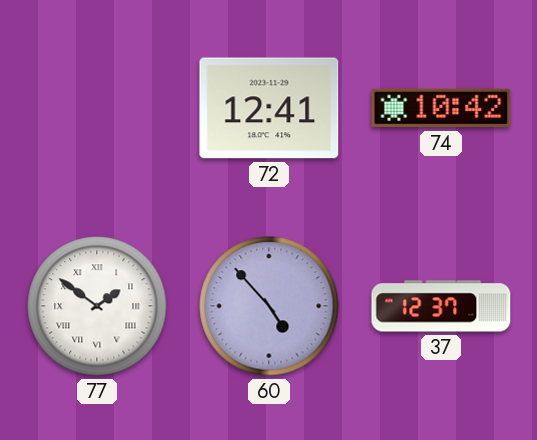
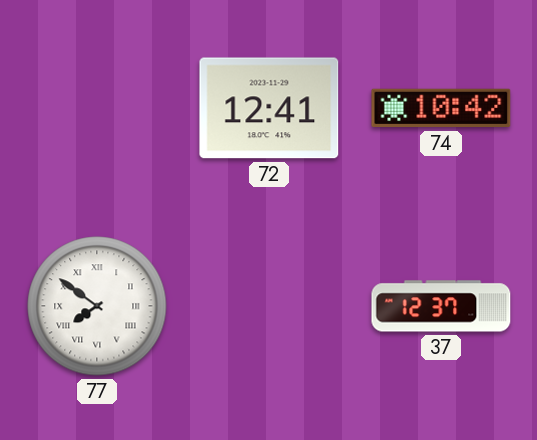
77: 1:51 -> 7:51 (97, 306)
60: 4:53 -> none (269, 306)
